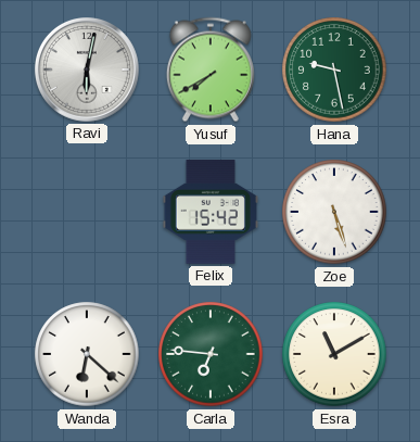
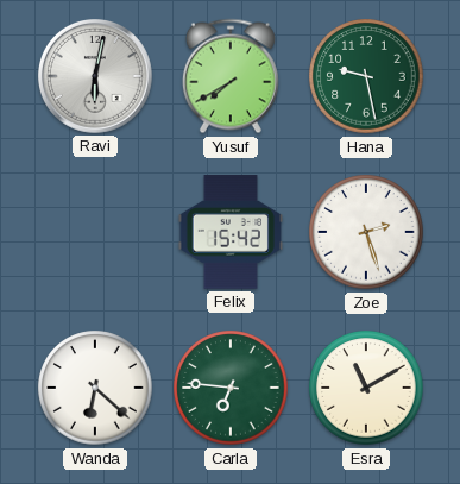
Zoe: 5:27 -> 2:27 (366, 232)
